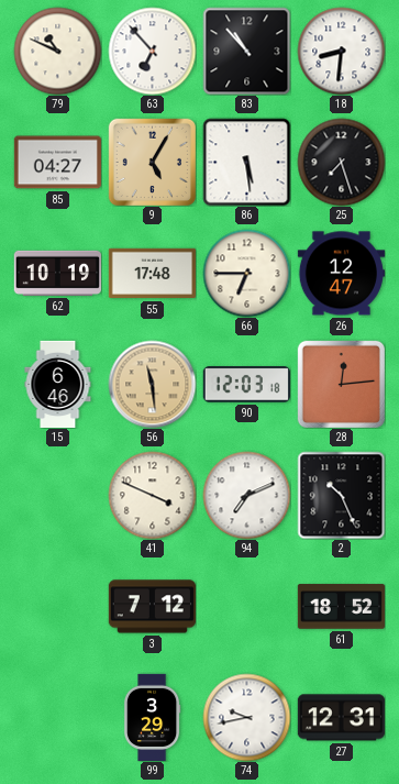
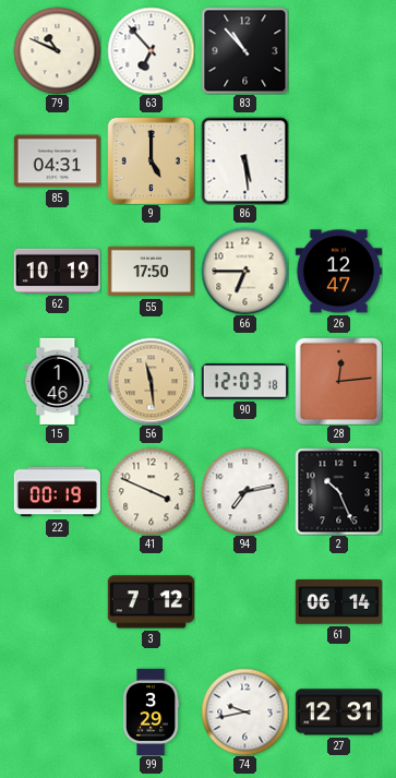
18: 8:31 -> none (341, 51)
85: 04:27 -> 04:31 (57, 161)
9: 5:05 -> 5:00 (151, 160)
25: 7:27 -> none (341, 162)
55: 17:48 -> 17:50 (151, 272)
15: 6:46 -> 1:46 (58, 381)
22: none -> 00:19 (57, 492)
94: 7:11 -> 7:13 (244, 491)
61: 18:52 -> 06:14 (338, 602)
